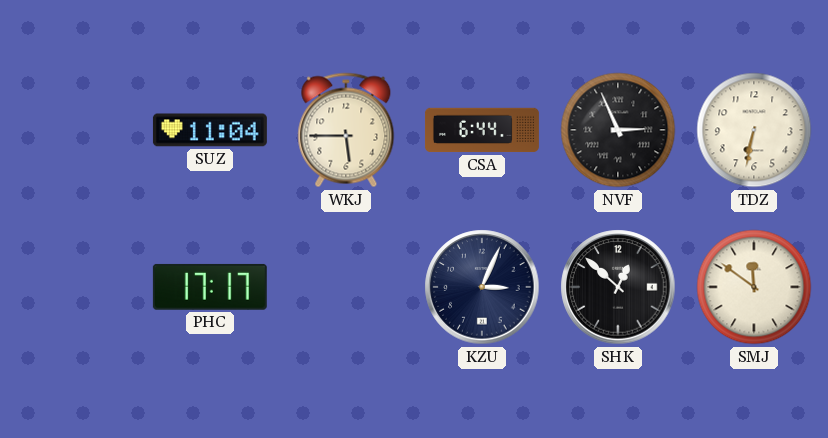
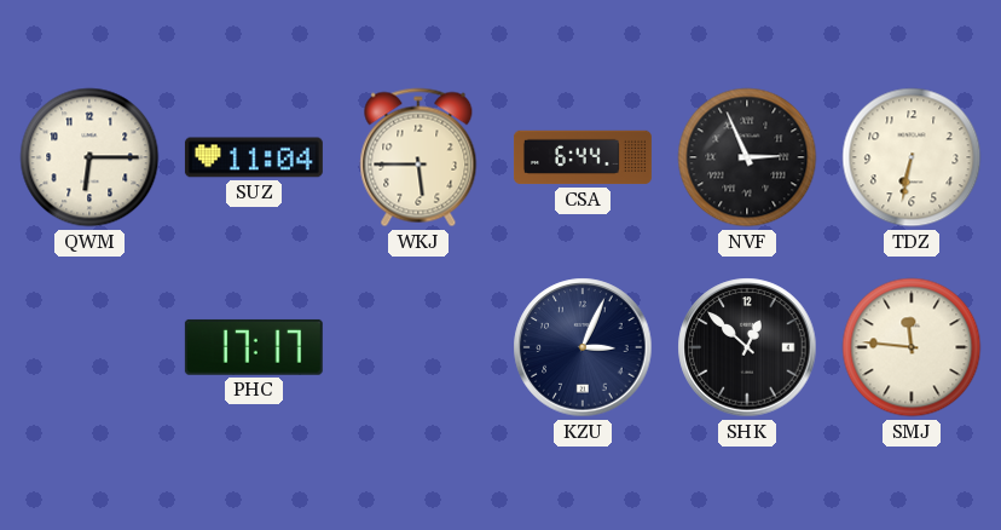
QWM: none -> 6:15 (89, 157)
SMJ: 11:51 -> 11:46 (912, 347)
